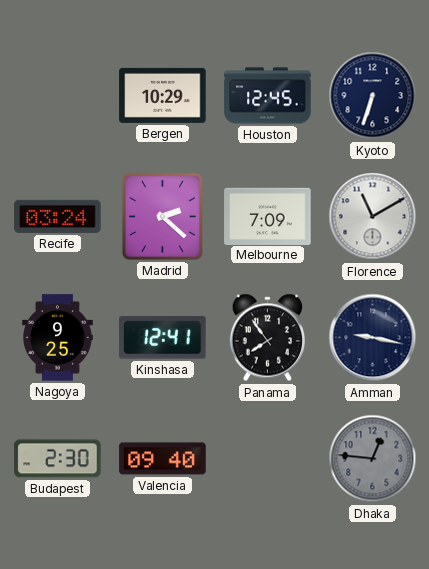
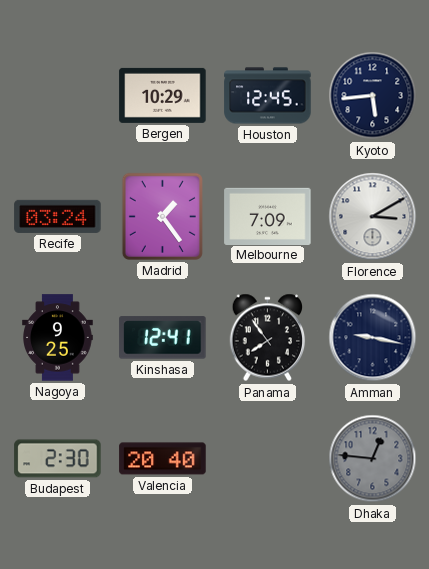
Kyoto: 6:33 -> 5:44 (373, 96)
Madrid: 2:22 -> 1:24 (162, 216)
Florence: 11:10 -> 3:10 (373, 217)
Valencia: 09:40 -> 20:40 (163, 459)
